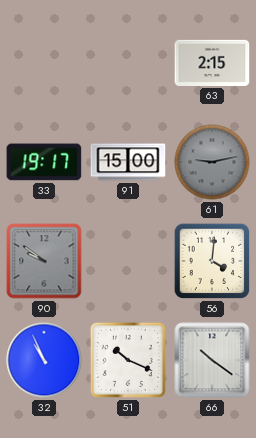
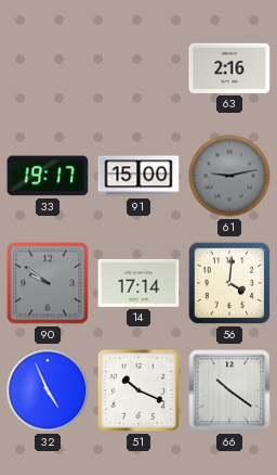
63: 2:15 -> 2:16 (229, 68)
14: none -> 17:14 (138, 283)
32: 10:56 -> 4:56 (48, 390)
